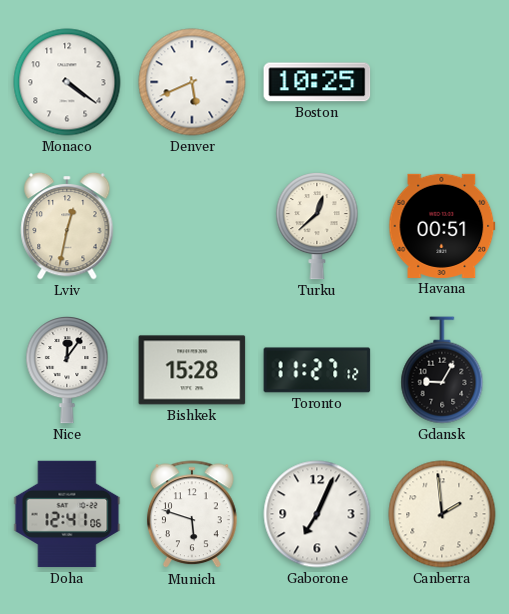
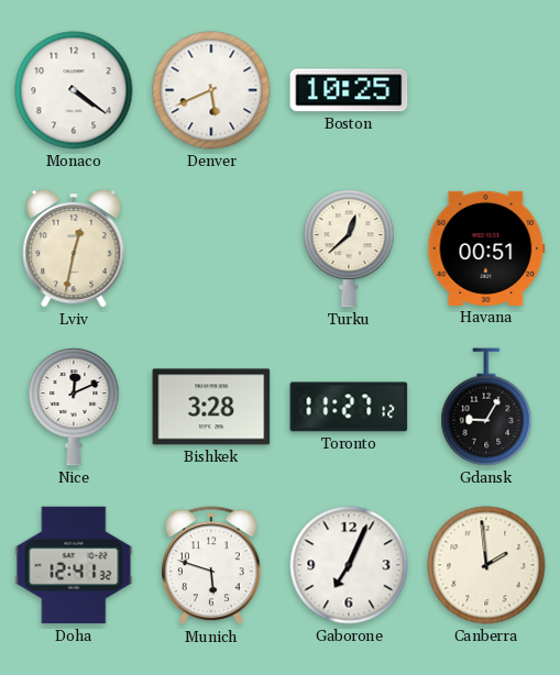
Nice: 12:06 -> 12:11 (74, 408)
Bishkek: 15:28 -> 3:28 (211, 407)
Doha: 12:41:06 -> 12:41:32 (74, 565)
